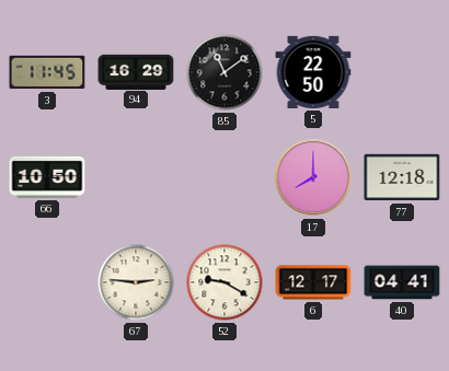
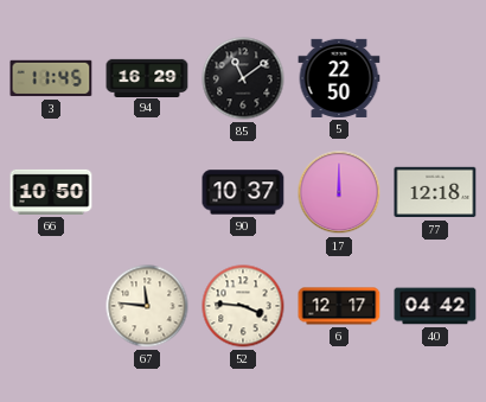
90: none -> 10:37 (243, 192)
17: 8:00 -> 12:00 (339, 192)
67: 2:46 -> 11:46 (147, 306)
52: 9:20 -> 3:46 (243, 306)
40: 04:41 -> 04:42 (435, 306)
